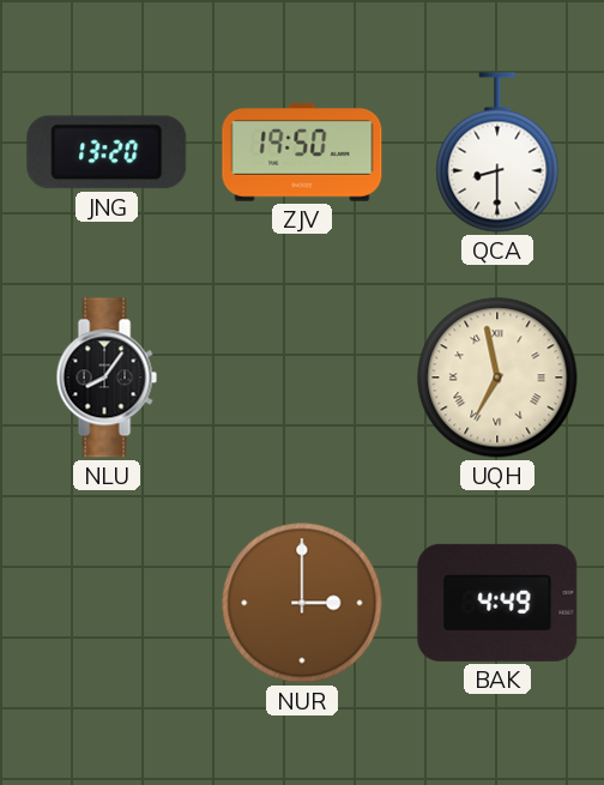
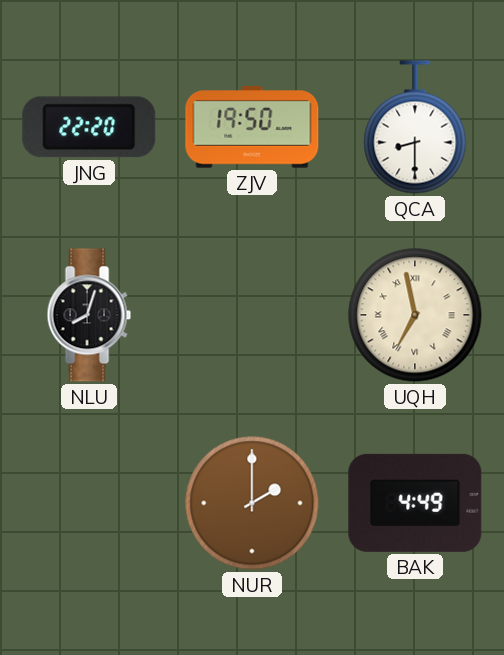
JNG: 13:20 -> 22:20 (89, 127)
NLU: 8:06 -> 8:03 (89, 315)
NUR: 3:00 -> 2:00 (252, 503)
